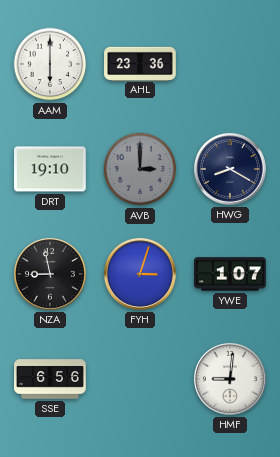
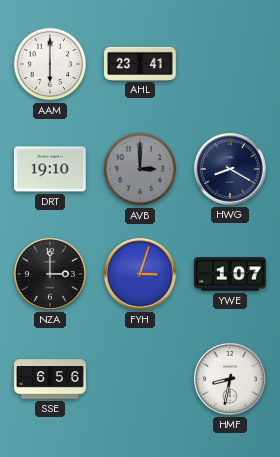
AHL: 23:36 -> 23:41 (140, 63)
NZA: 8:58 -> 3:00 (50, 274)
HMF: 9:01 -> 8:32 (230, 379)
